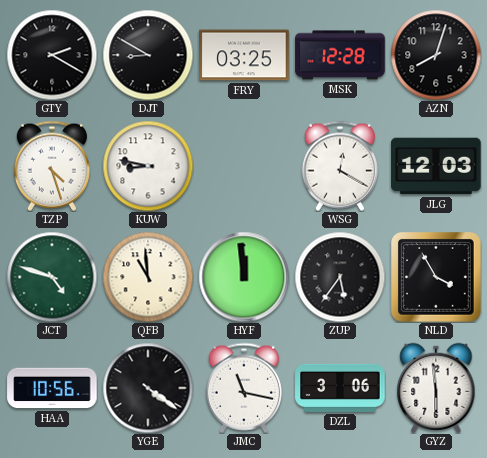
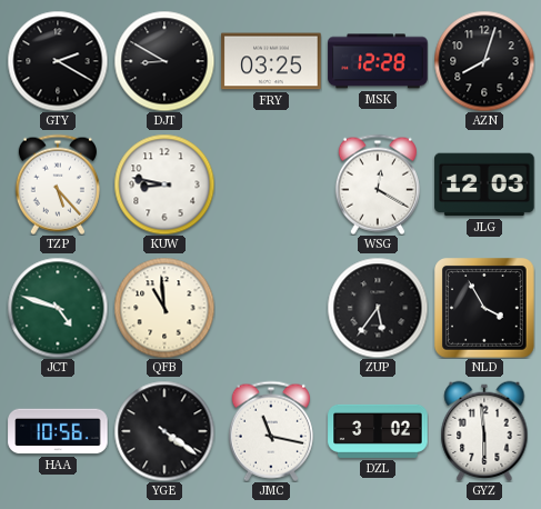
TZP: 4:27 -> 5:23 (58, 184)
HYF: 11:59 -> none (244, 277)
DZL: 3:06 -> 3:02 (378, 431)
